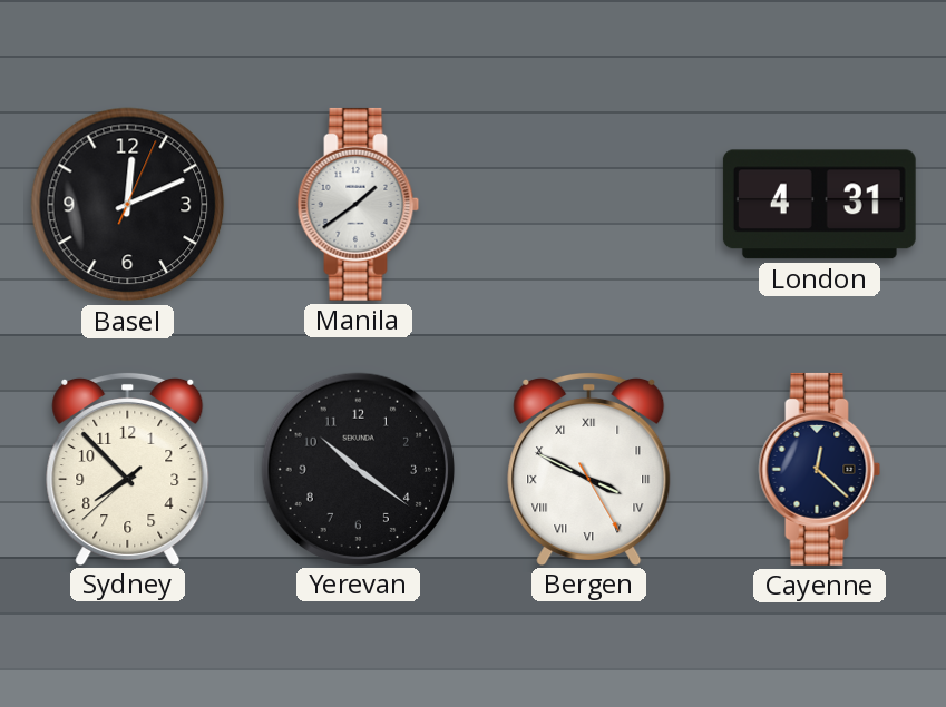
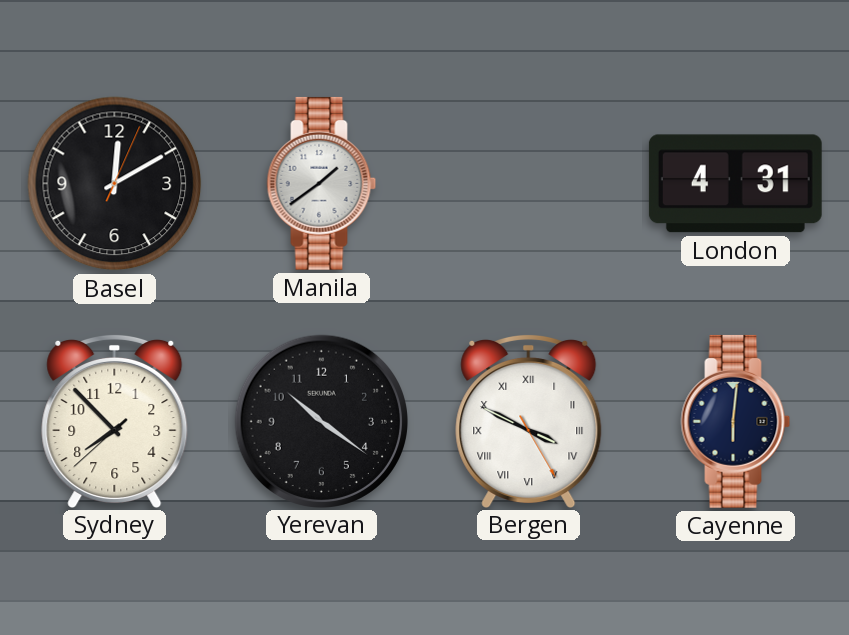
Basel: 12:11 -> 12:10 (115, 184)
Cayenne: 12:22 -> 6:01 (736, 421)
